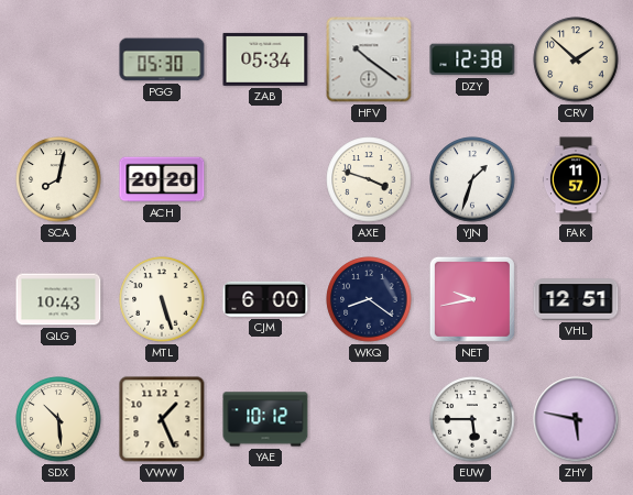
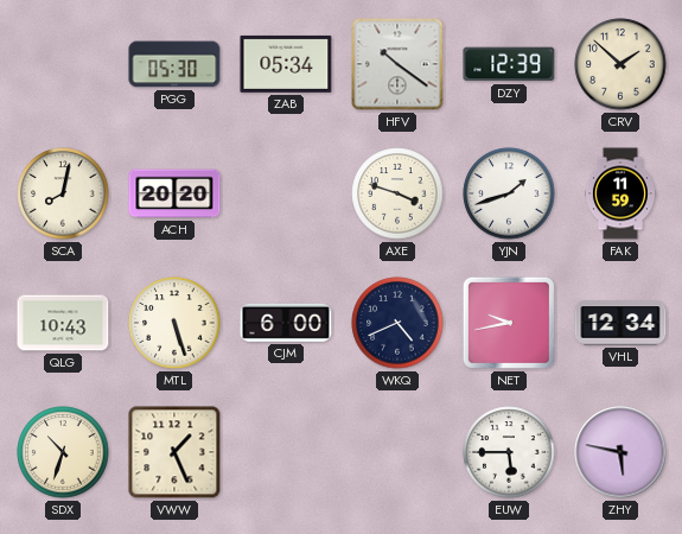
DZY: 12:38 -> 12:39 (509, 64)
YJN: 1:33 -> 1:42 (509, 193)
FAK: 11:57 -> 11:59 (620, 193)
WKQ: 8:21 -> 4:41 (397, 323)
VHL: 12:51 -> 12:34 (620, 323)
SDX: 10:29 -> 10:33 (63, 452)
YAE: 10:12 -> none (265, 419)
